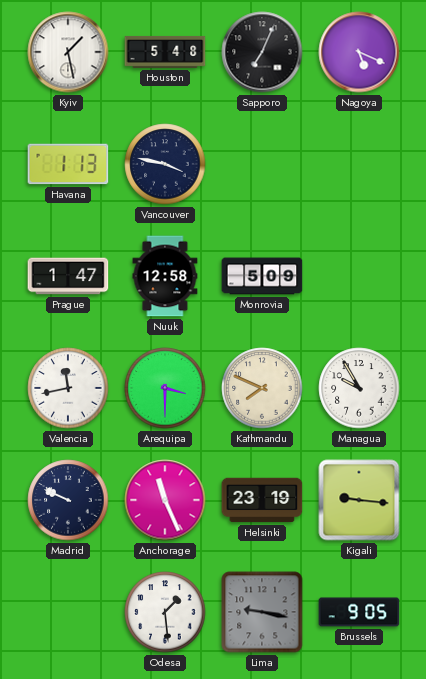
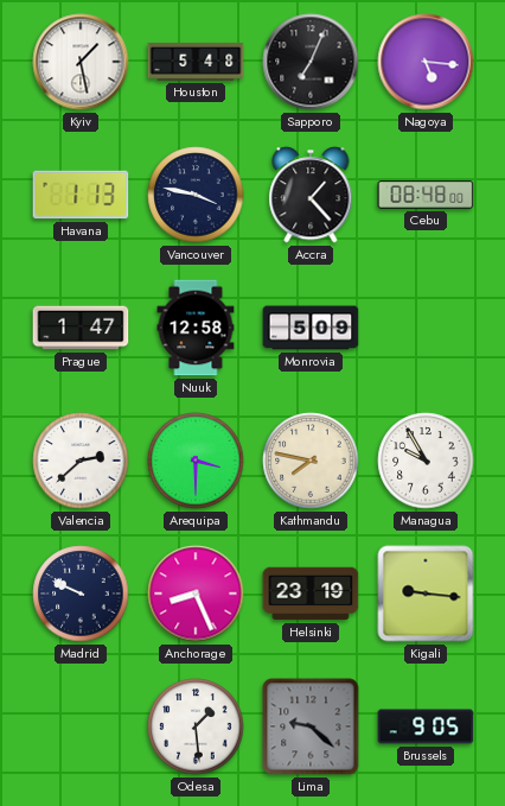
Nagoya: 5:19 -> 5:16 (426, 62)
Accra: none -> 1:23 (311, 195)
Cebu: none -> 08:48 (426, 195)
Valencia: 11:43 -> 2:38 (81, 461)
Kathmandu: 7:49 -> 7:47 (311, 461)
Anchorage: 11:26 -> 8:26 (196, 594)
Lima: 9:17 -> 9:22 (311, 726)
